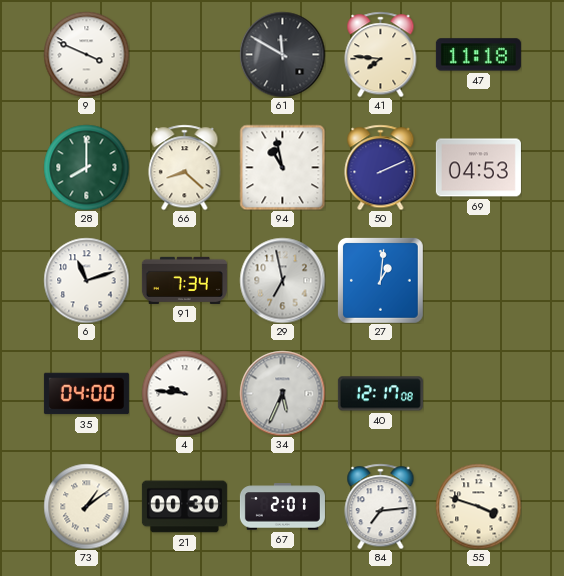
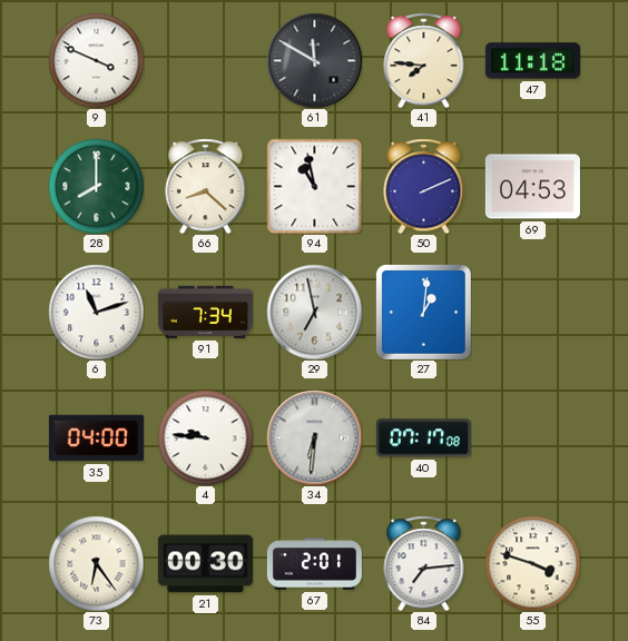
34: 5:34 -> 6:31 (314, 437)
40: 12:17 -> 07:17 (423, 438)
73: 1:09 -> 6:24 (96, 563)
